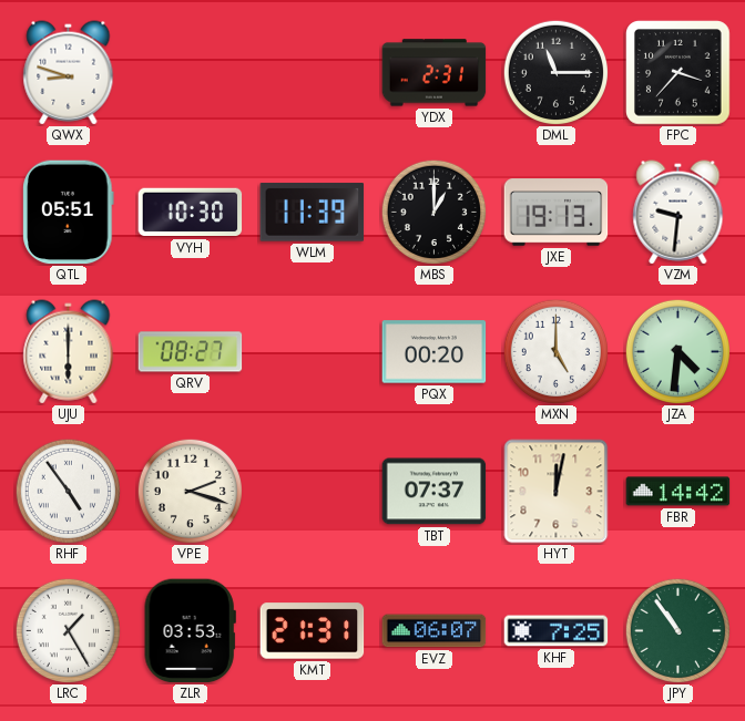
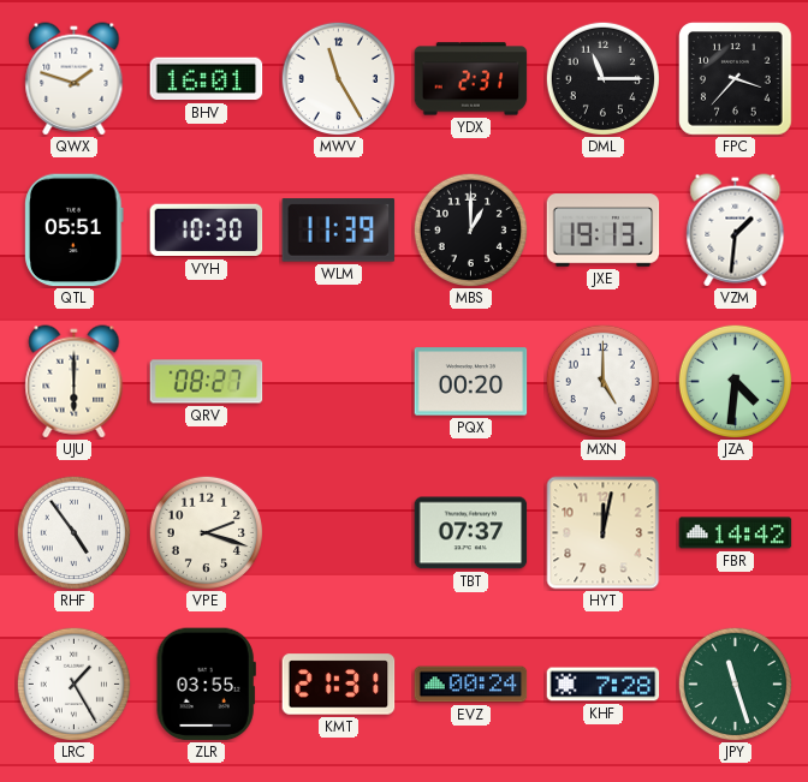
QWX: 8:48 -> 1:48 (75, 79)
BHV: none -> 16:01 (207, 79)
MWV: none -> 11:25 (338, 78)
VZM: 9:31 -> 1:31 (736, 231)
ZLR: 03:53 -> 03:55 (206, 685)
EVZ: 06:07 -> 00:24 (471, 685)
KHF: 7:25 -> 7:28 (604, 685)
JPY: 10:54 -> 11:27 (735, 683)
